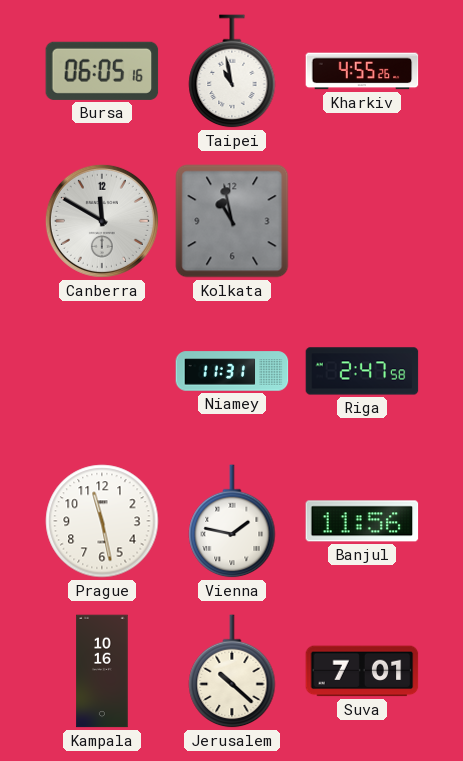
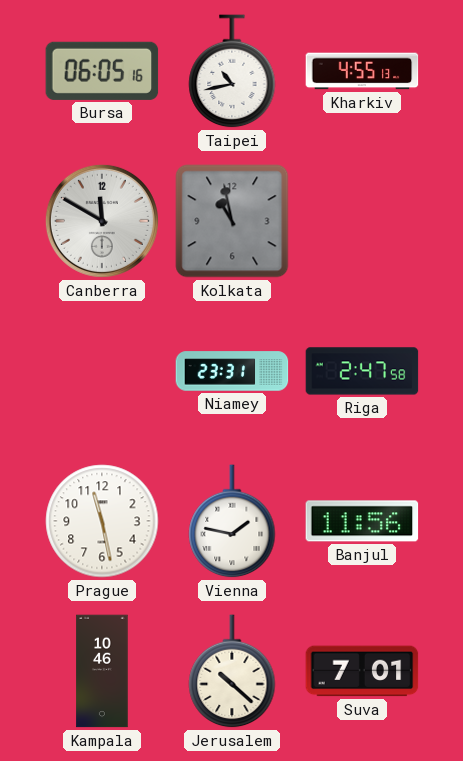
Taipei: 10:58 -> 10:43 (232, 72)
Kharkiv: 4:55:26 -> 4:55:13 (362, 71)
Niamey: 11:31 -> 23:31 (232, 371)
Kampala: 10:16 -> 10:46 (102, 671)
